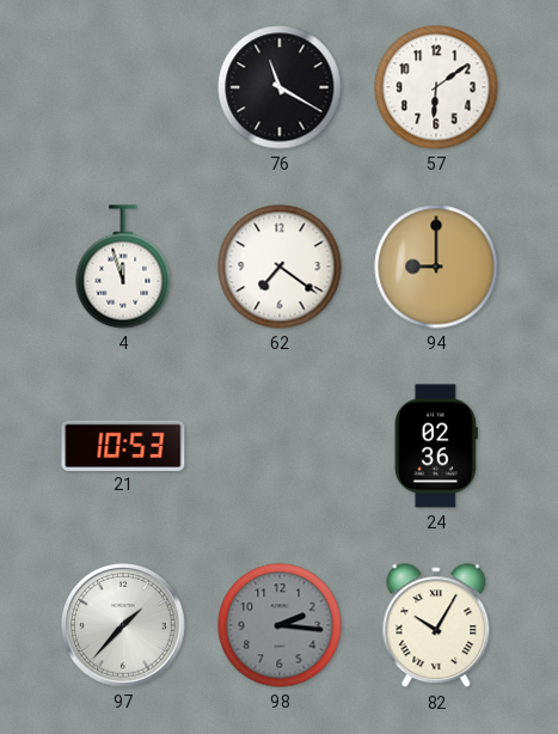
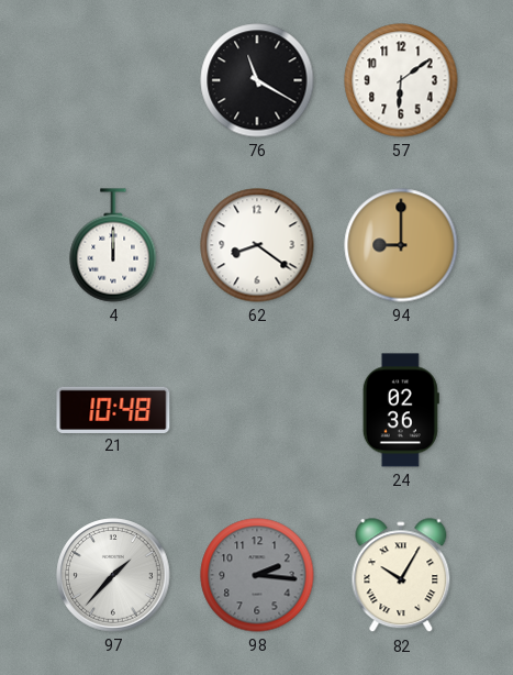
4: 11:57 -> 12:00 (113, 245)
62: 7:21 -> 8:21 (257, 245)
21: 10:53 -> 10:48 (113, 409)
